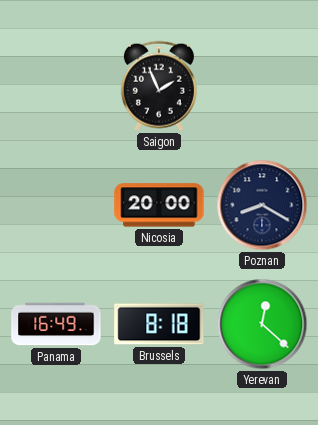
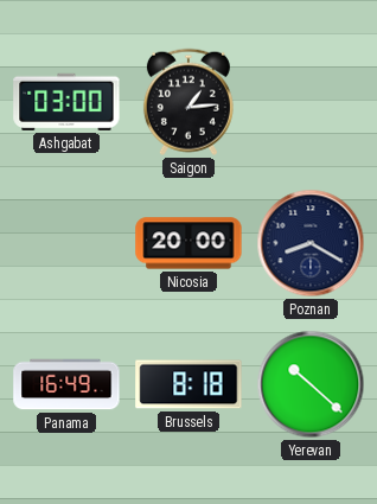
Ashgabat: none -> 03:00 (66, 102)
Saigon: 1:56 -> 1:14 (188, 102)
Yerevan: 12:22 -> 10:22 (311, 384)
